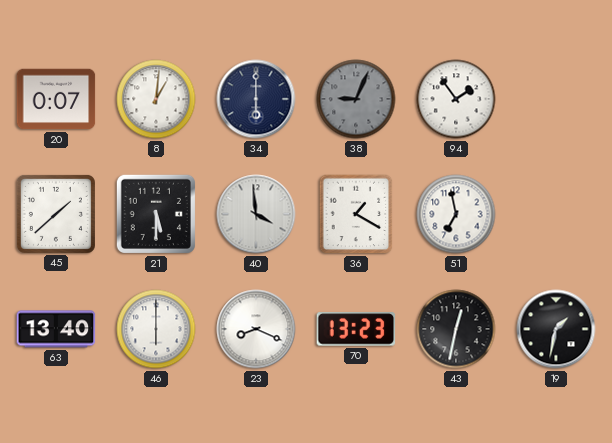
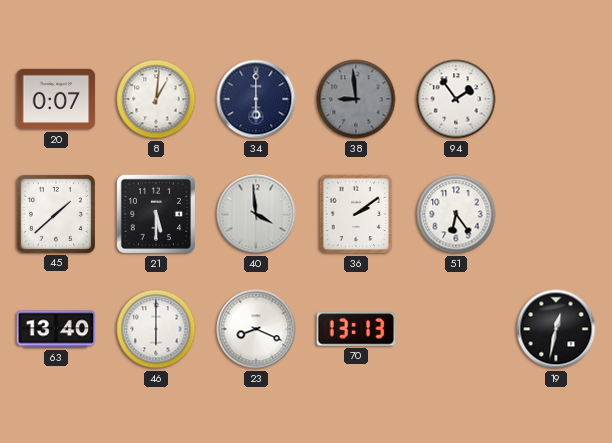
38: 9:04 -> 8:59 (356, 99)
36: 1:20 -> 2:09 (356, 214)
51: 6:58 -> 6:24 (456, 214)
70: 13:23 -> 13:13 (356, 329)
43: 12:32 -> none (456, 329)
19: 1:32 -> 12:32 (556, 329)
